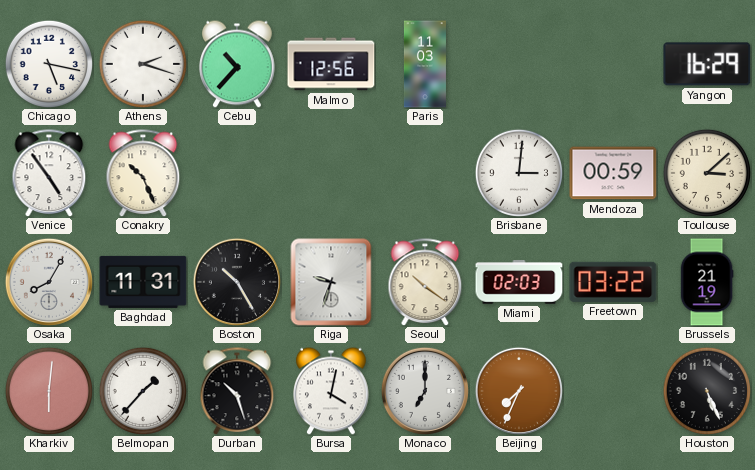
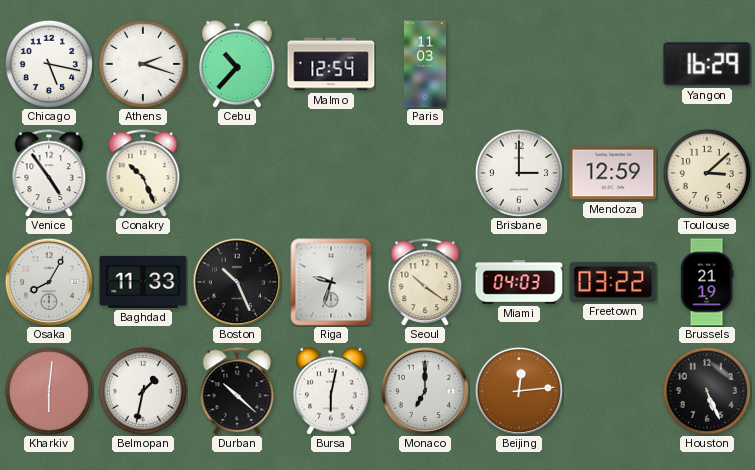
Malmo: 12:56 -> 12:54 (331, 64)
Brisbane: 3:01 -> 3:00 (518, 172)
Mendoza: 00:59 -> 12:59 (613, 173)
Baghdad: 11:31 -> 11:33 (143, 282)
Boston: 10:25 -> 10:26 (237, 282)
Miami: 02:03 -> 04:03 (519, 282)
Belmopan: 1:37 -> 1:32 (142, 390)
Durban: 10:27 -> 10:22 (237, 391)
Bursa: 4:02 -> 6:02 (331, 391)
Beijing: 7:34 -> 12:14 (519, 391)
